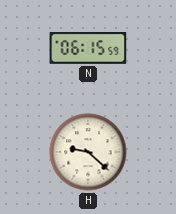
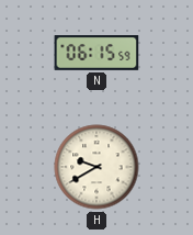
H: 9:22 -> 9:40 (96, 167)
